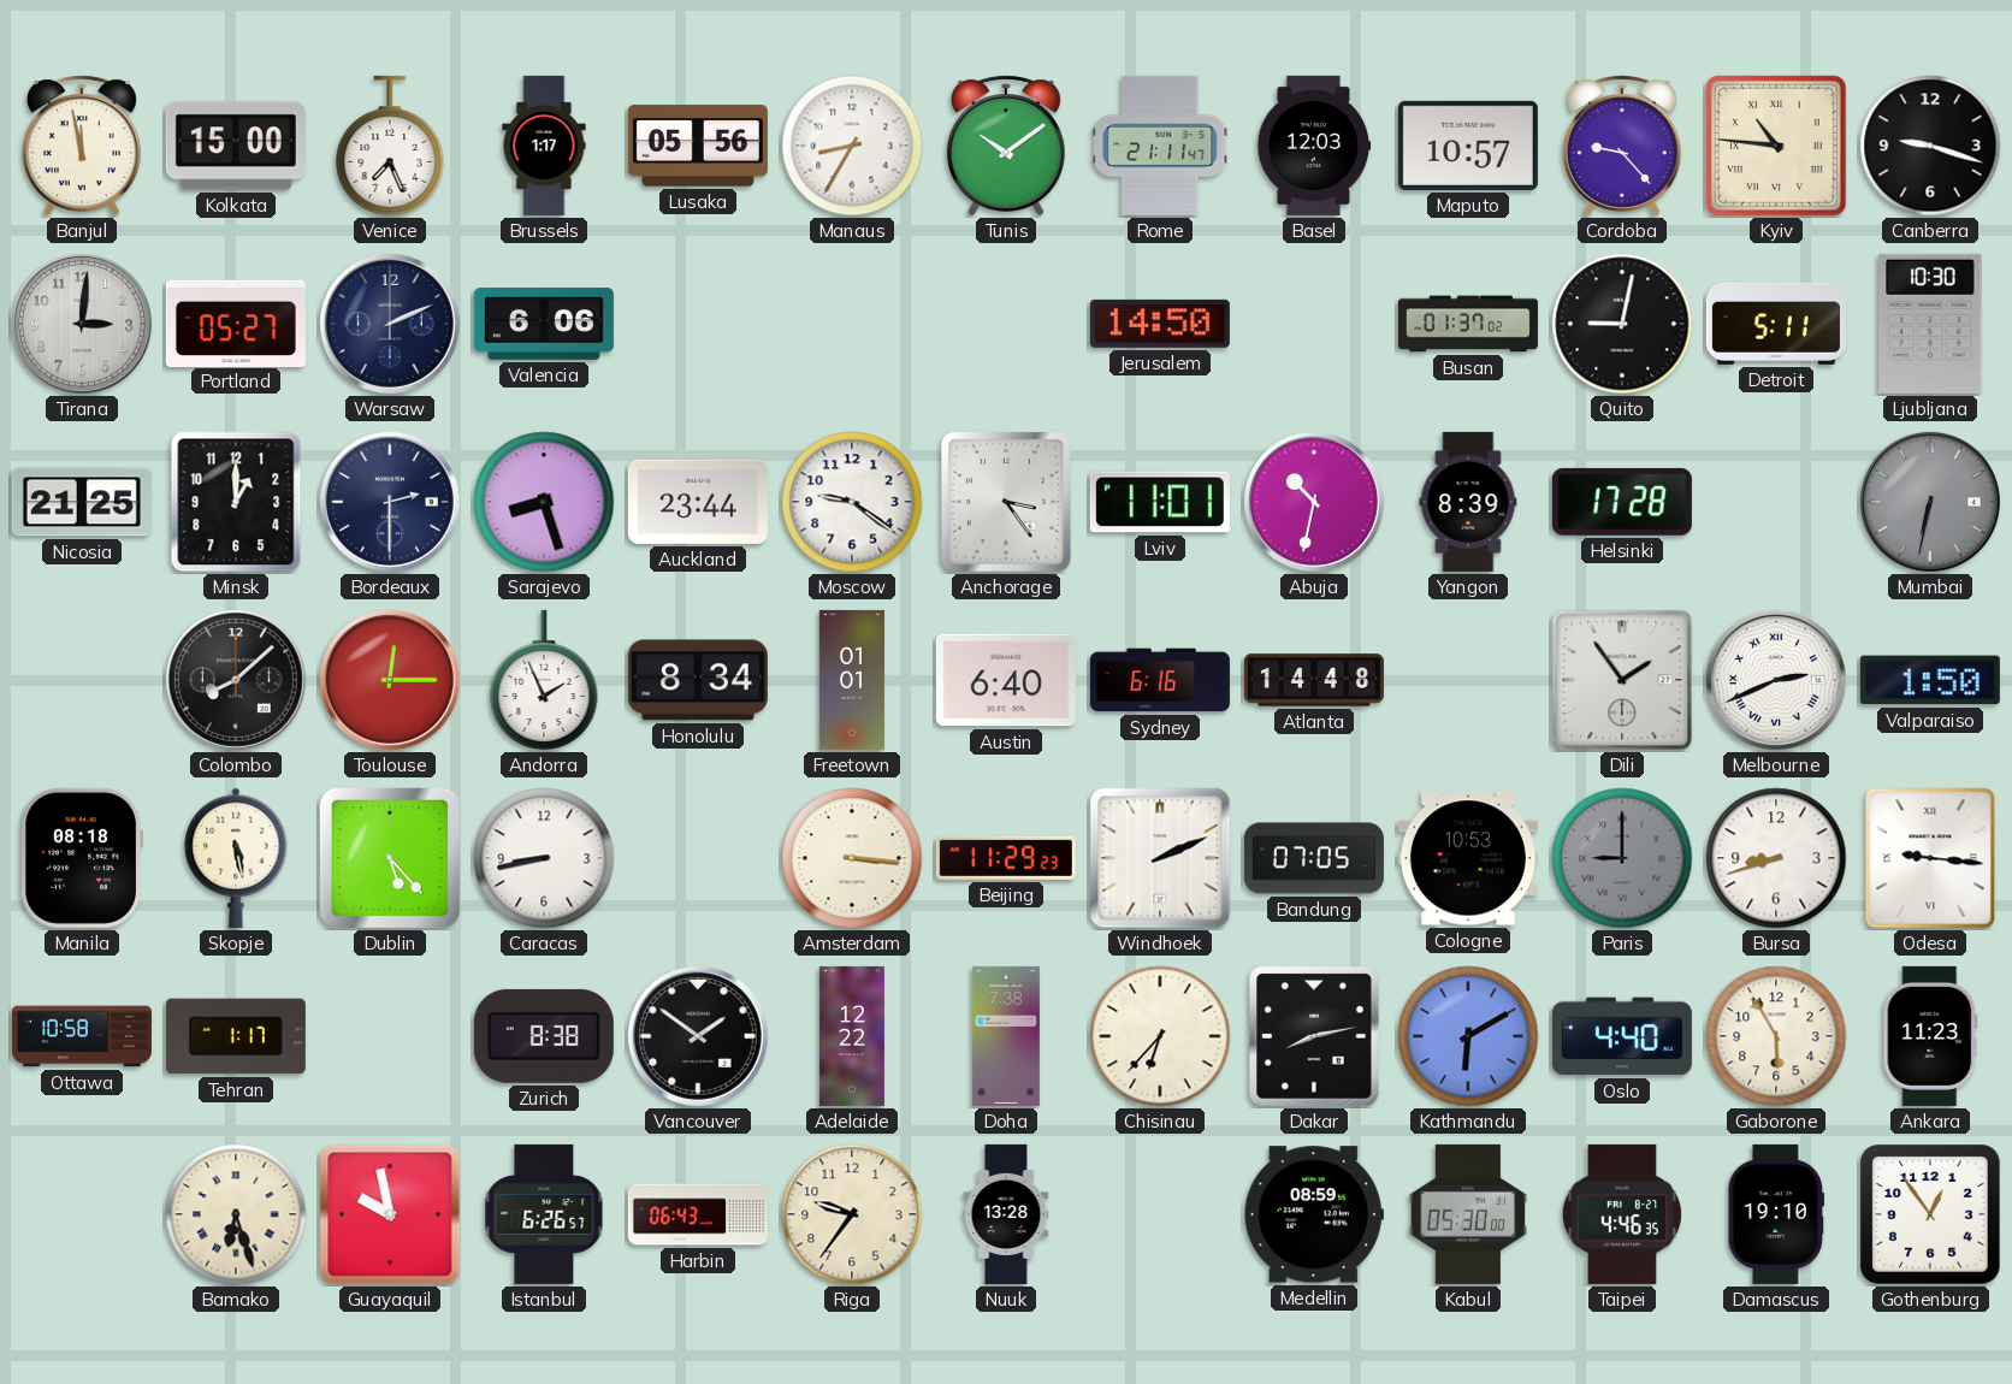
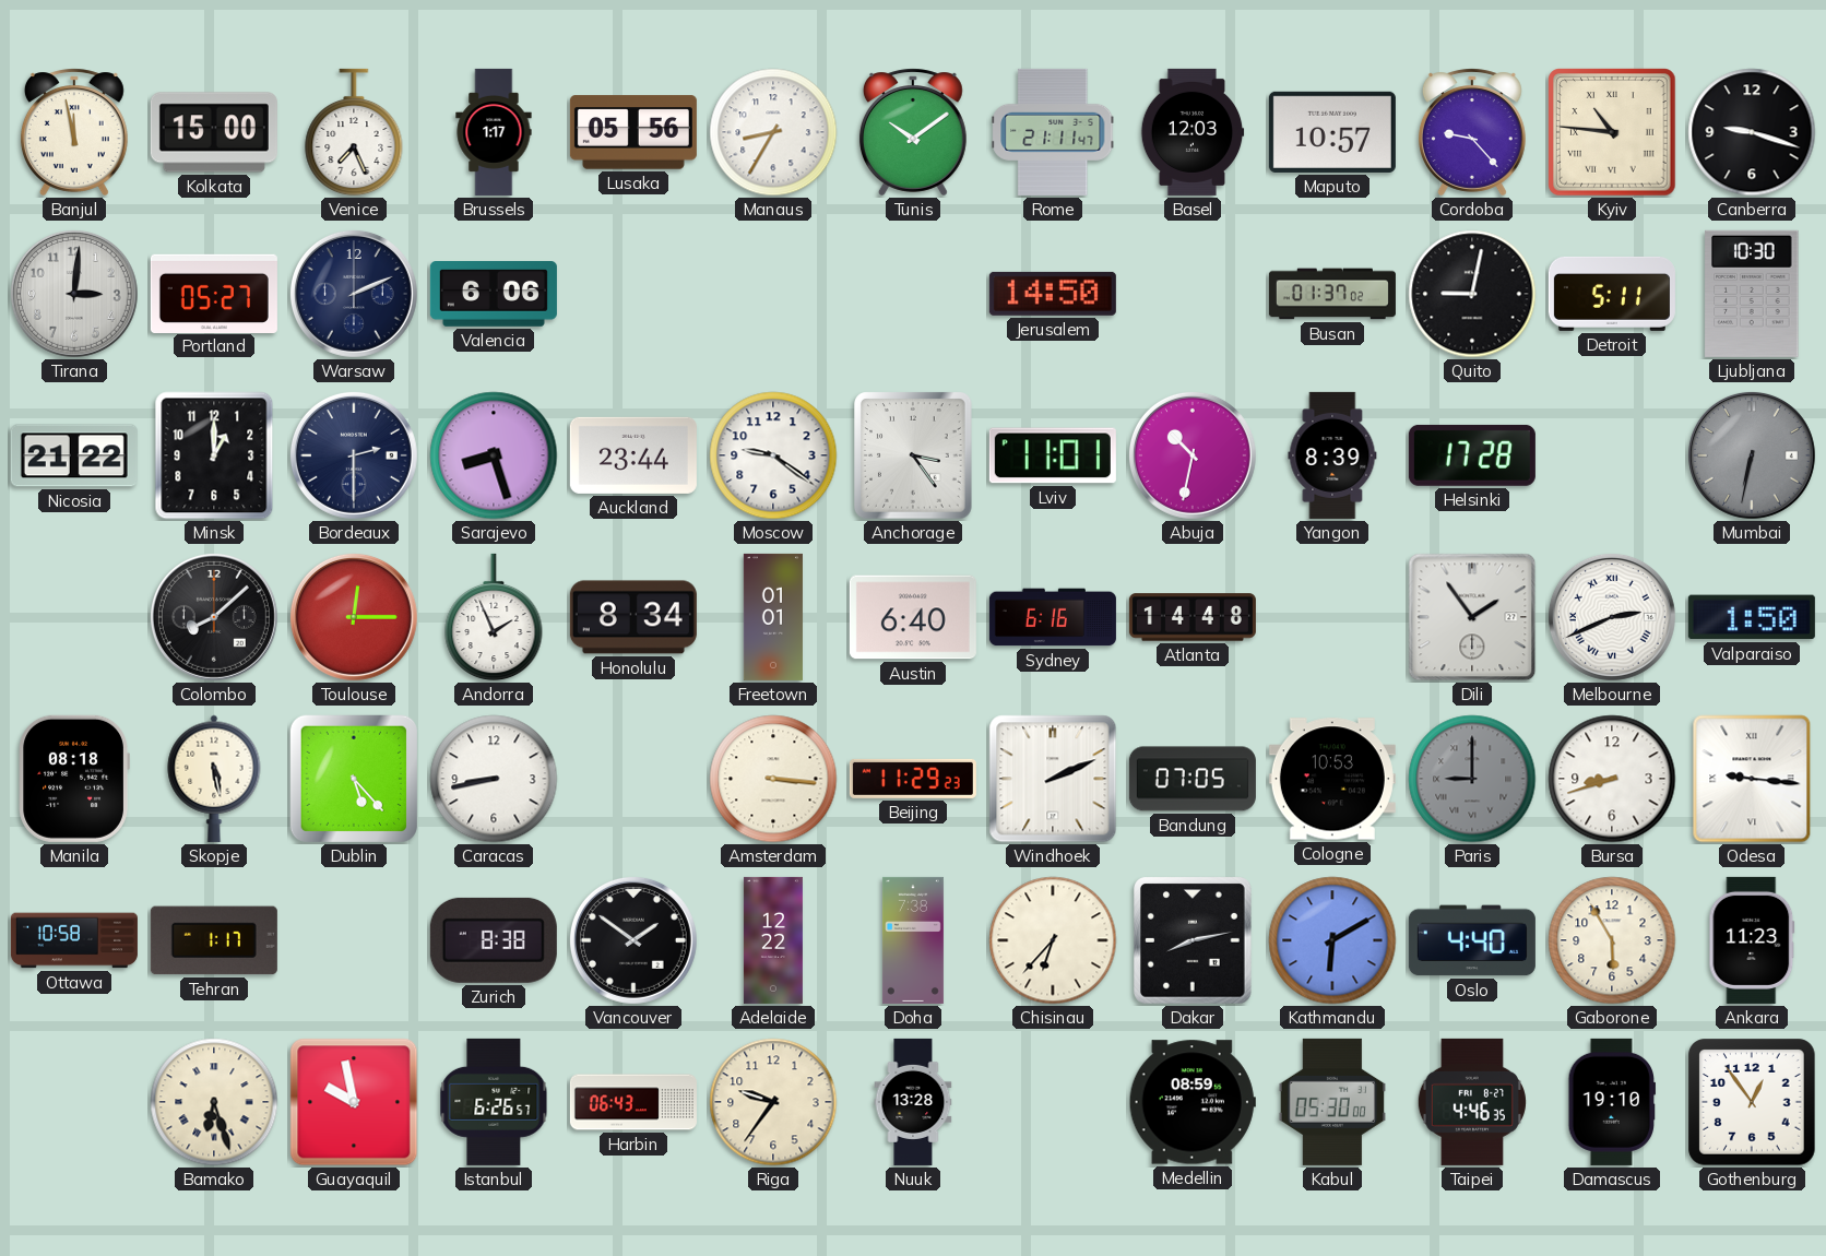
Nicosia: 21:25 -> 21:22 (74, 455)
